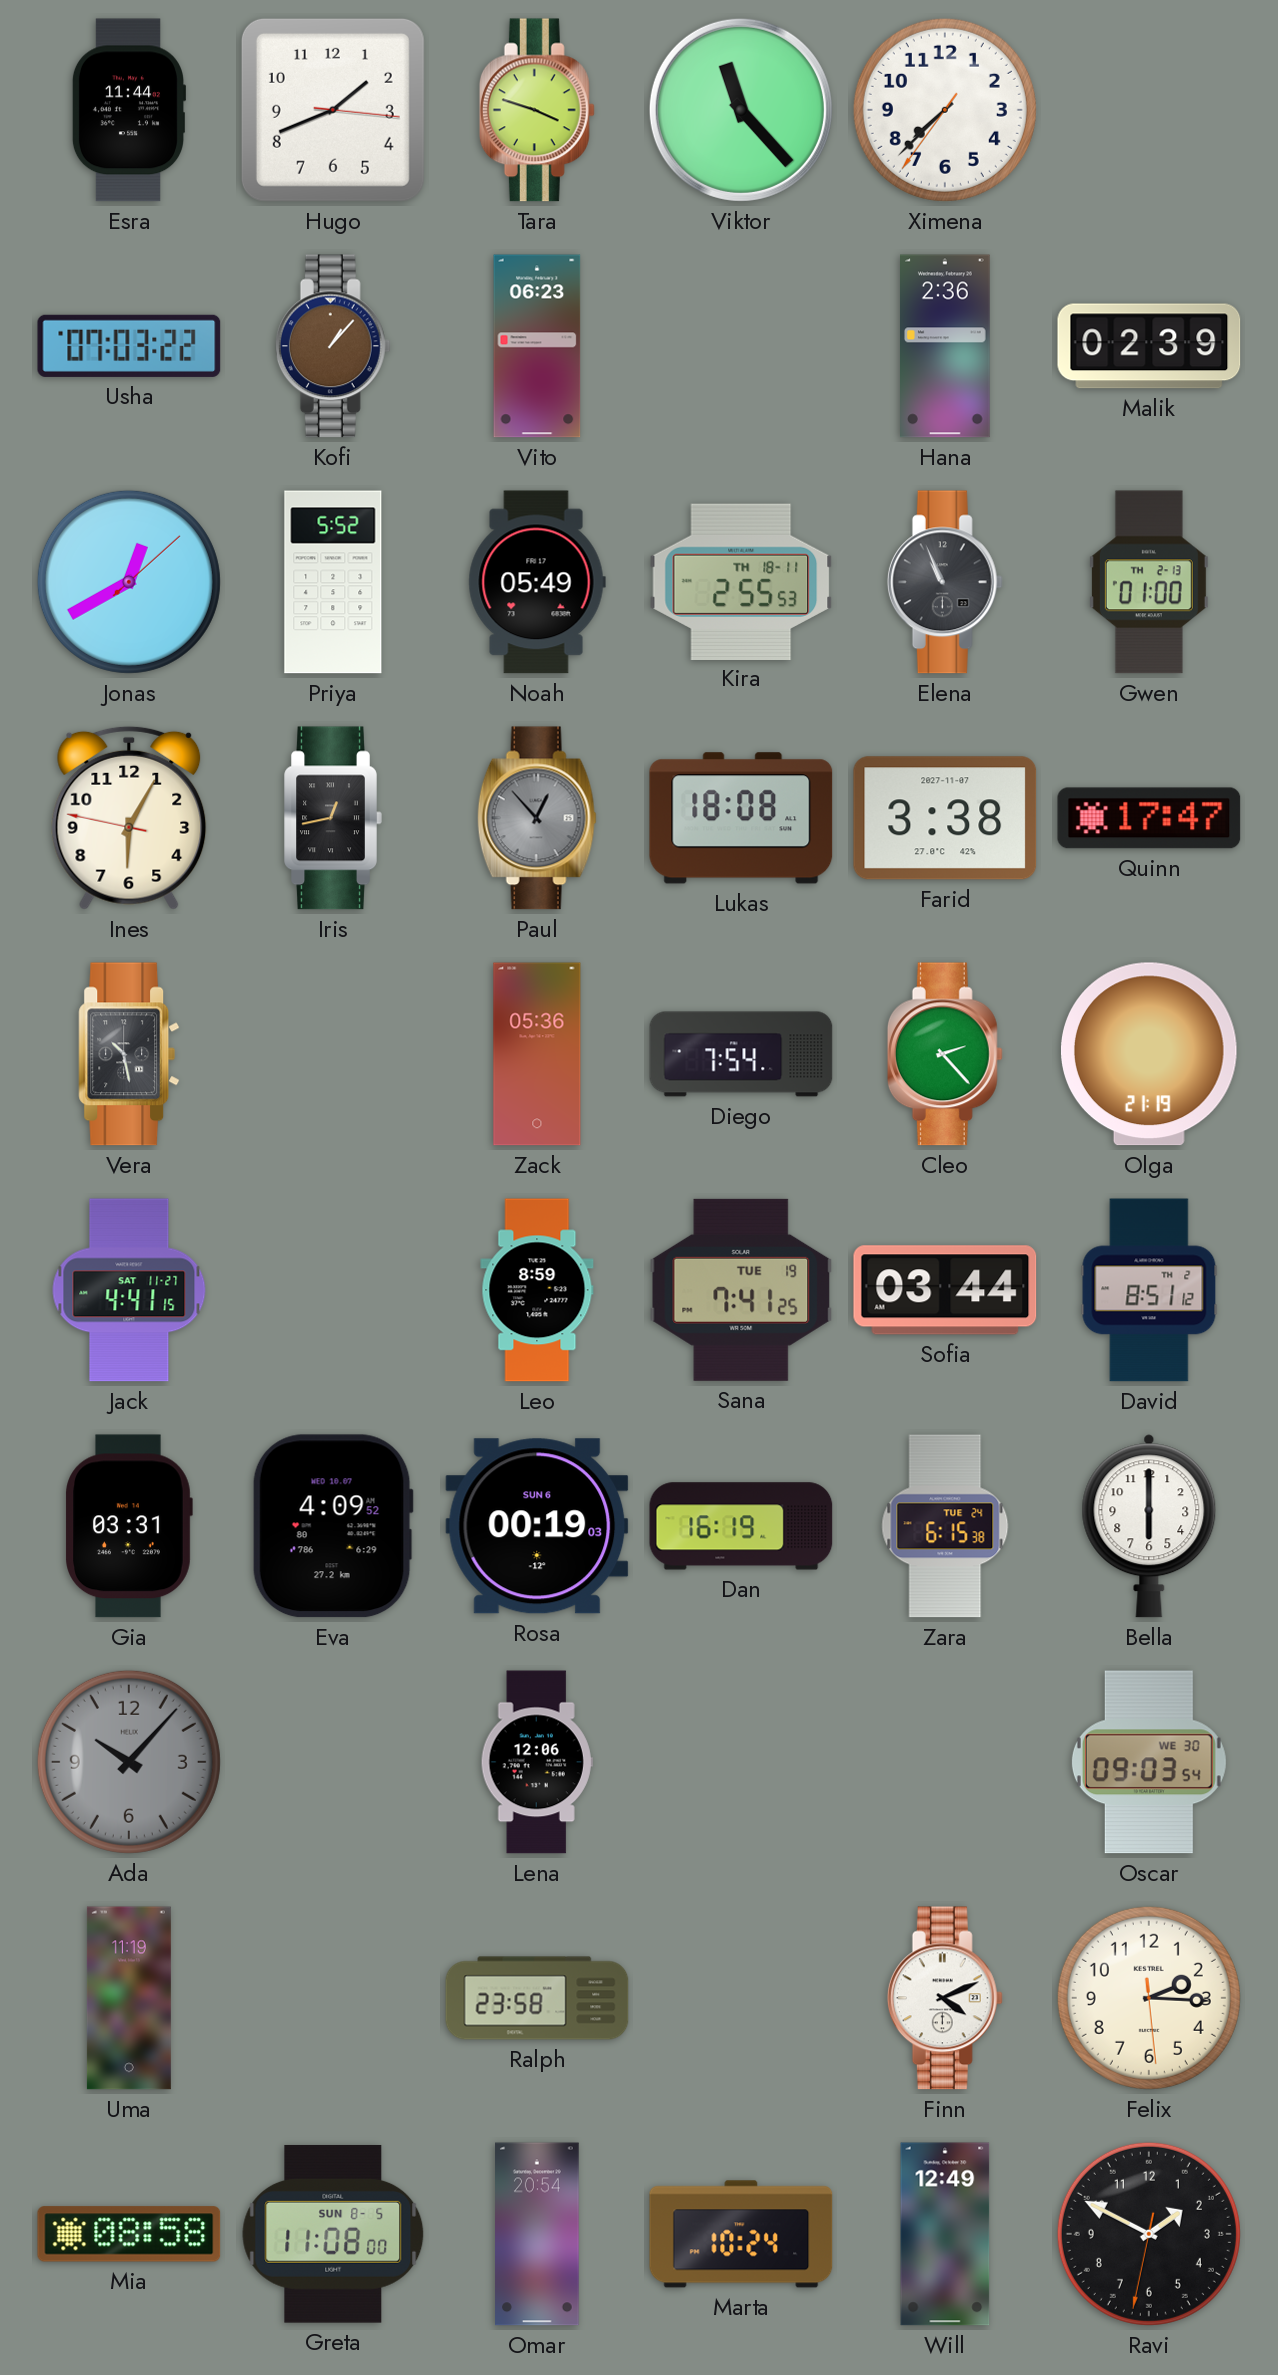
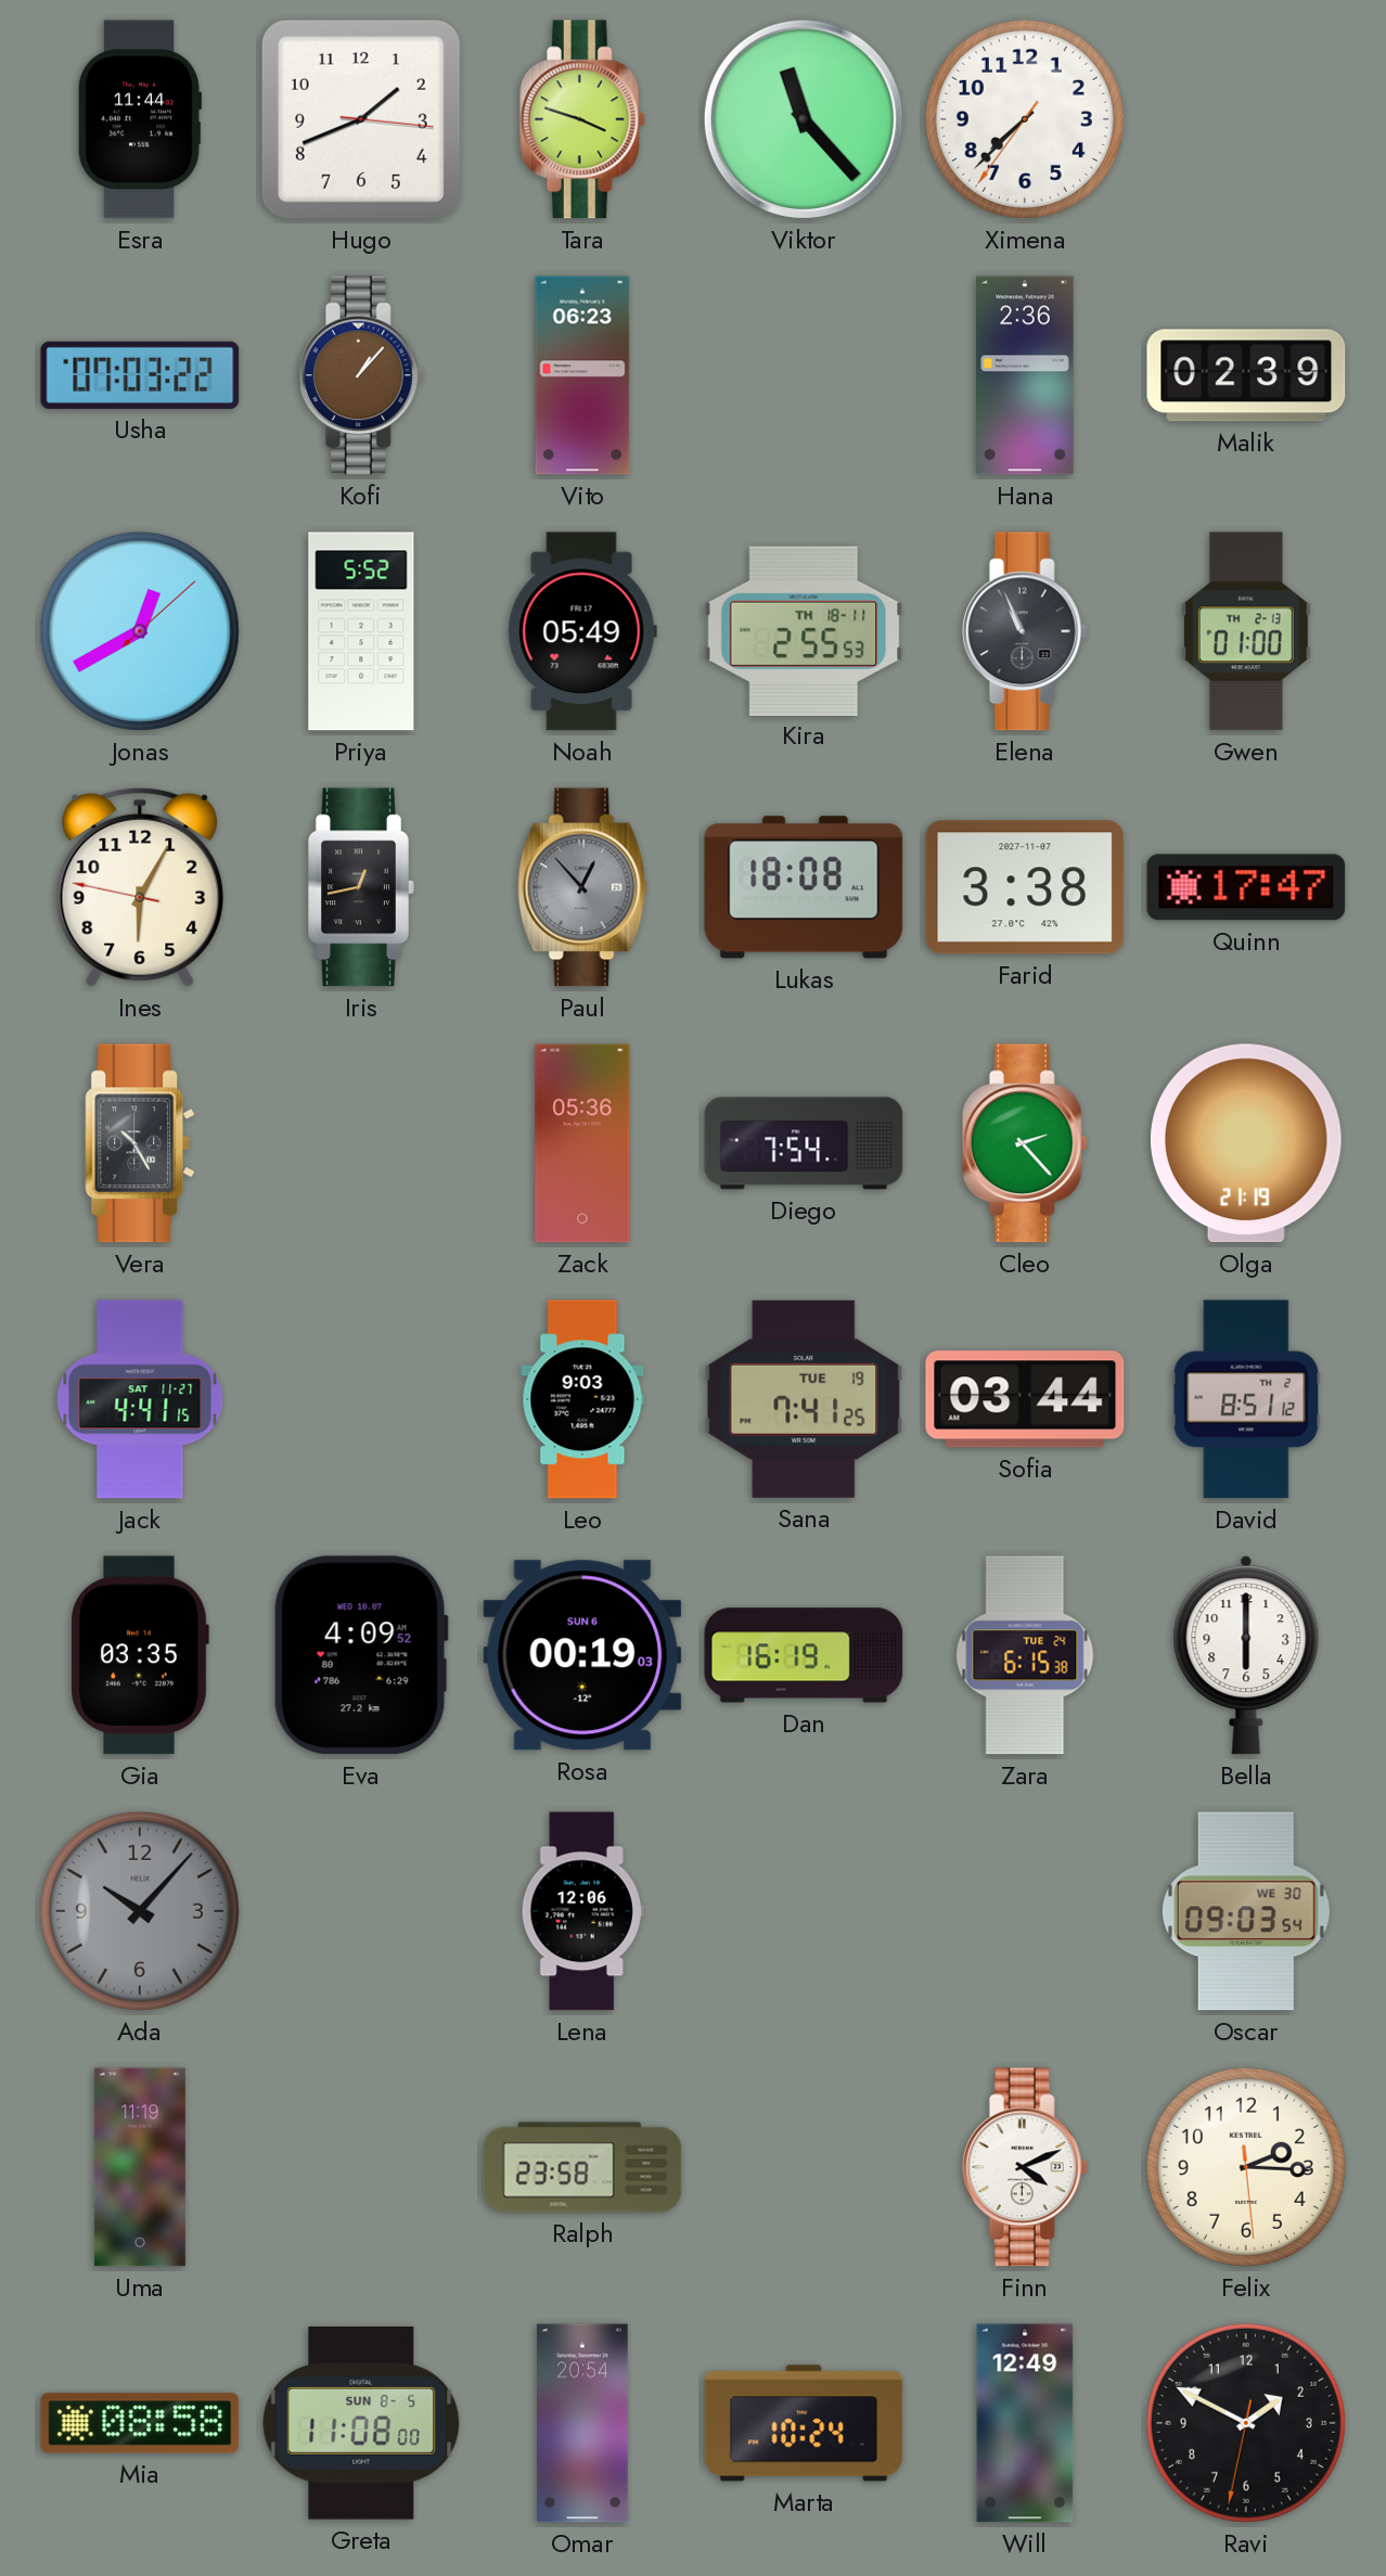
Vera: 10:28 -> 10:25 (140, 1143)
Leo: 8:59 -> 9:03 (582, 1399)
Gia: 03:31 -> 03:35 (140, 1655)
